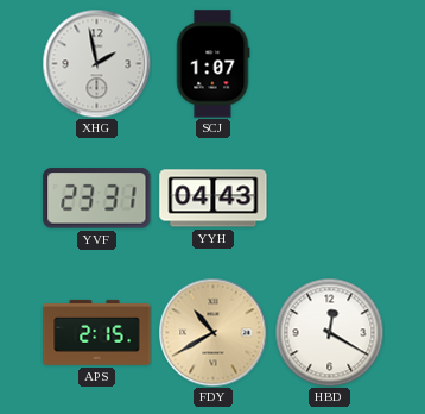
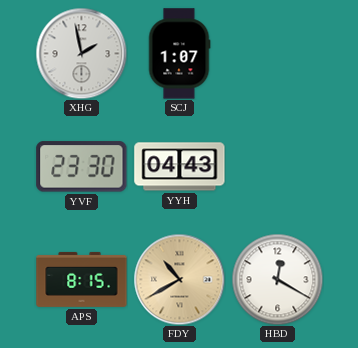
YVF: 23:31 -> 23:30 (82, 167)
APS: 2:15 -> 8:15 (82, 279)
